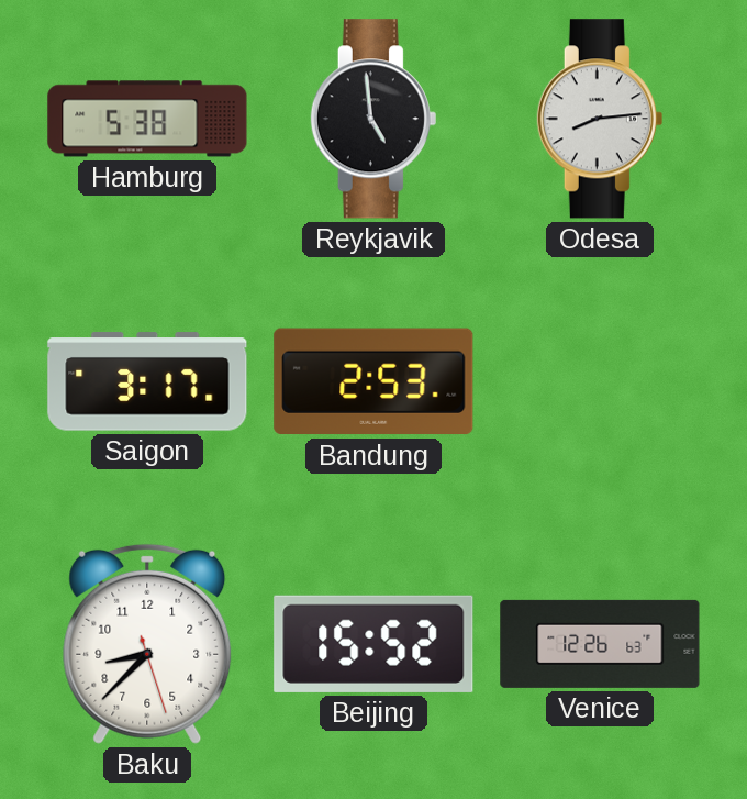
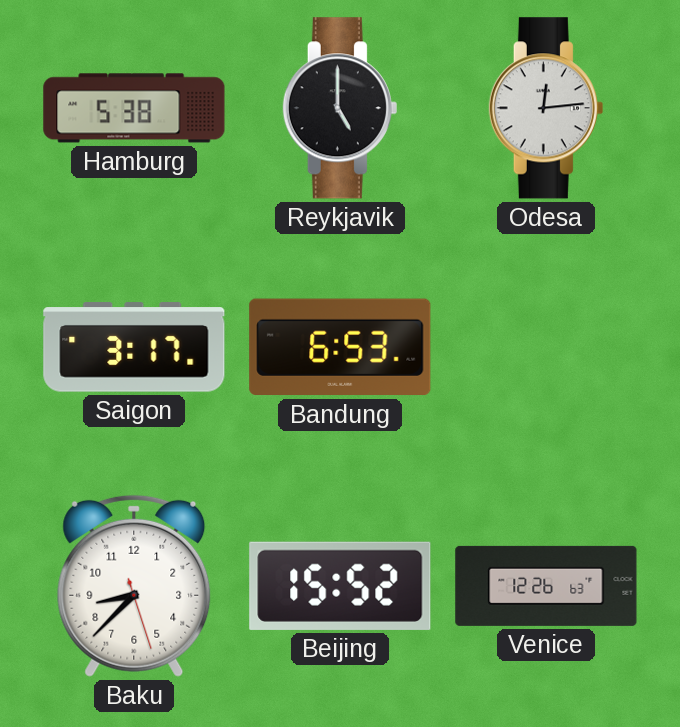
Reykjavik: 4:59 -> 5:00 (340, 108)
Odesa: 8:14 -> 12:14 (546, 108)
Bandung: 2:53 -> 6:53 (340, 347)
